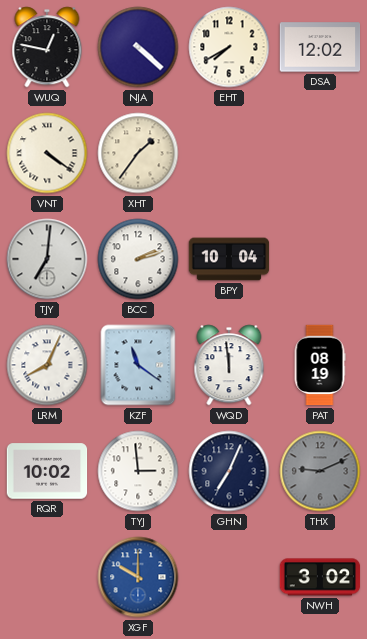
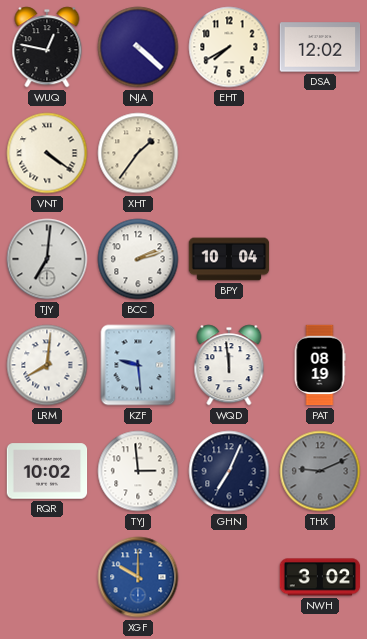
LRM: 8:04 -> 8:01 (47, 365)
KZF: 11:21 -> 9:29 (138, 365)
